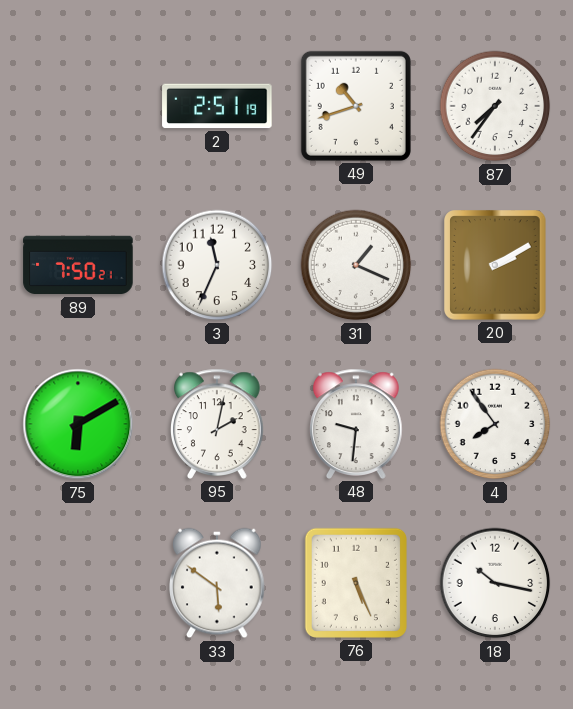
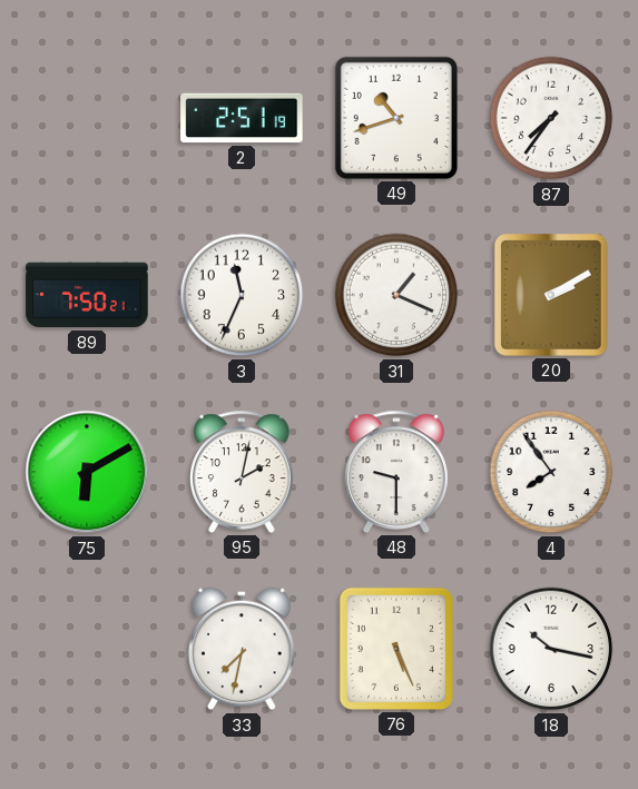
48: 9:31 -> 9:30 (397, 472)
33: 5:51 -> 7:32 (242, 649)
